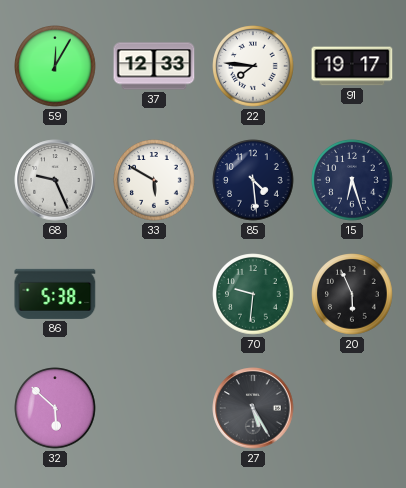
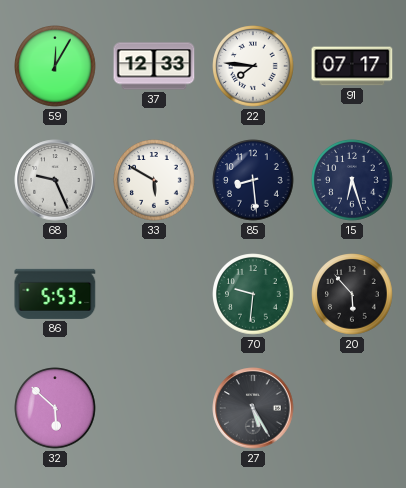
91: 19:17 -> 07:17 (352, 66)
85: 4:29 -> 8:29 (253, 180)
86: 5:38 -> 5:53 (55, 294)
20: 5:56 -> 5:53 (352, 294)
